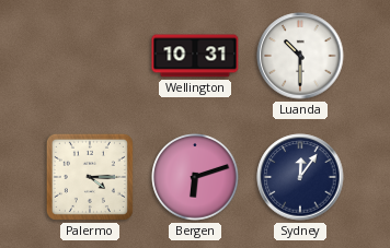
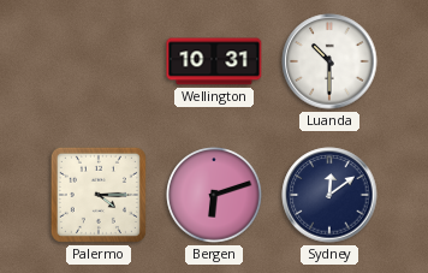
Sydney: 12:06 -> 12:09 (329, 195)
